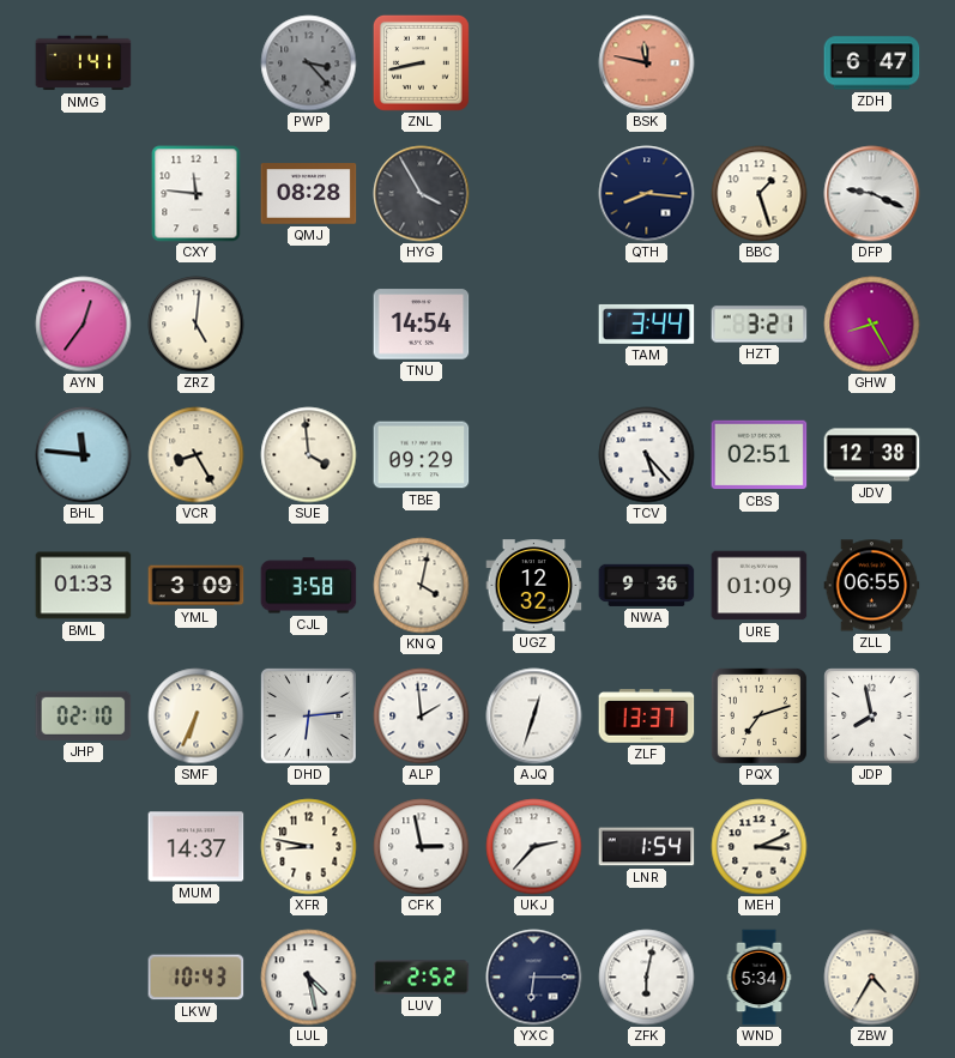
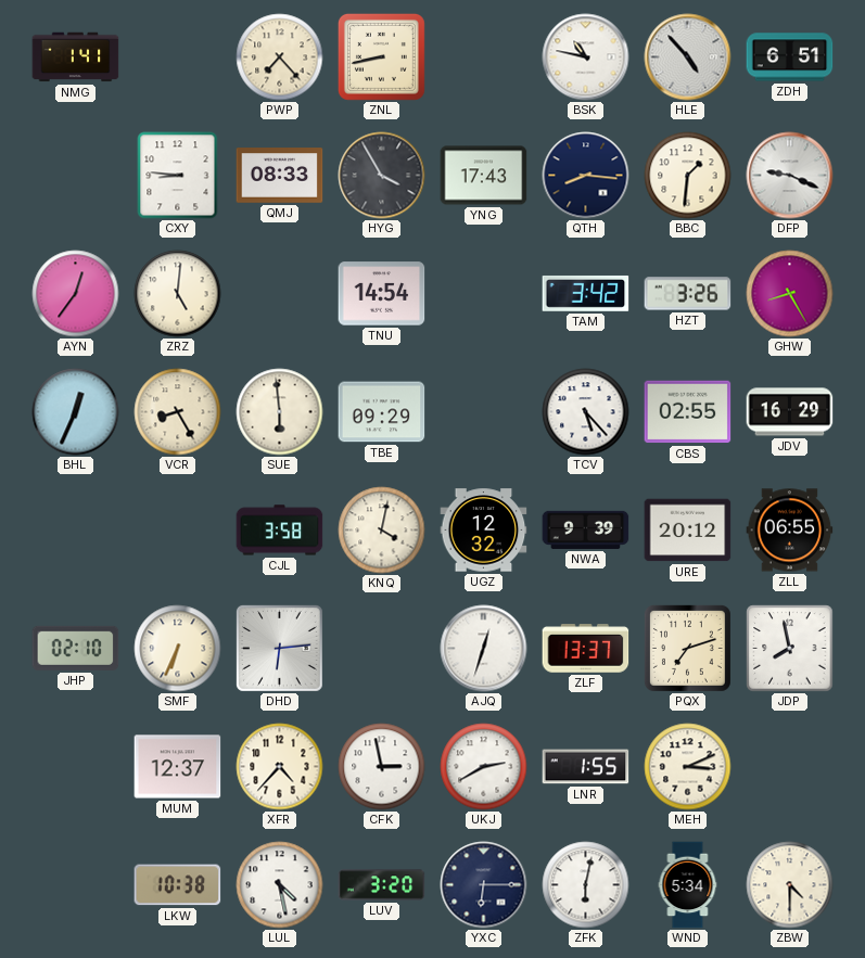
PWP: 3:23 -> 7:23 (280, 58)
PWP dial: grey -> cream (280, 58)
BSK: 11:47 -> 10:47 (586, 58)
BSK dial: salmon -> white (586, 58)
HLE: none -> 4:53 (688, 58)
ZDH: 6:47 -> 6:51 (790, 58)
CXY: 11:46 -> 8:46 (178, 176)
QMJ: 08:28 -> 08:33 (280, 176)
YNG: none -> 17:43 (484, 176)
BBC: 1:27 -> 1:31 (688, 176)
TAM: 3:44 -> 3:42 (586, 293)
HZT: 3:21 -> 3:26 (688, 294)
BHL: 11:46 -> 12:34 (76, 412)
SUE: 3:59 -> 5:59 (280, 412)
CBS: 02:51 -> 02:55 (688, 412)
JDV: 12:38 -> 16:29 (790, 412)
BML: 01:33 -> none (84, 586)
YML: 3:09 -> none (197, 586)
NWA: 9:36 -> 9:39 (586, 529)
URE: 01:09 -> 20:12 (688, 531)
ALP: 1:59 -> none (422, 717)
MUM: 14:37 -> 12:37 (178, 767)
XFR: 8:47 -> 4:37 (280, 767)
UKJ: 2:37 -> 2:40 (484, 767)
LNR: 1:54 -> 1:55 (586, 767)
LKW: 10:43 -> 10:38 (178, 885)
LUV: 2:52 -> 3:20 (382, 885)
ZBW: 4:35 -> 4:30 (790, 885)
